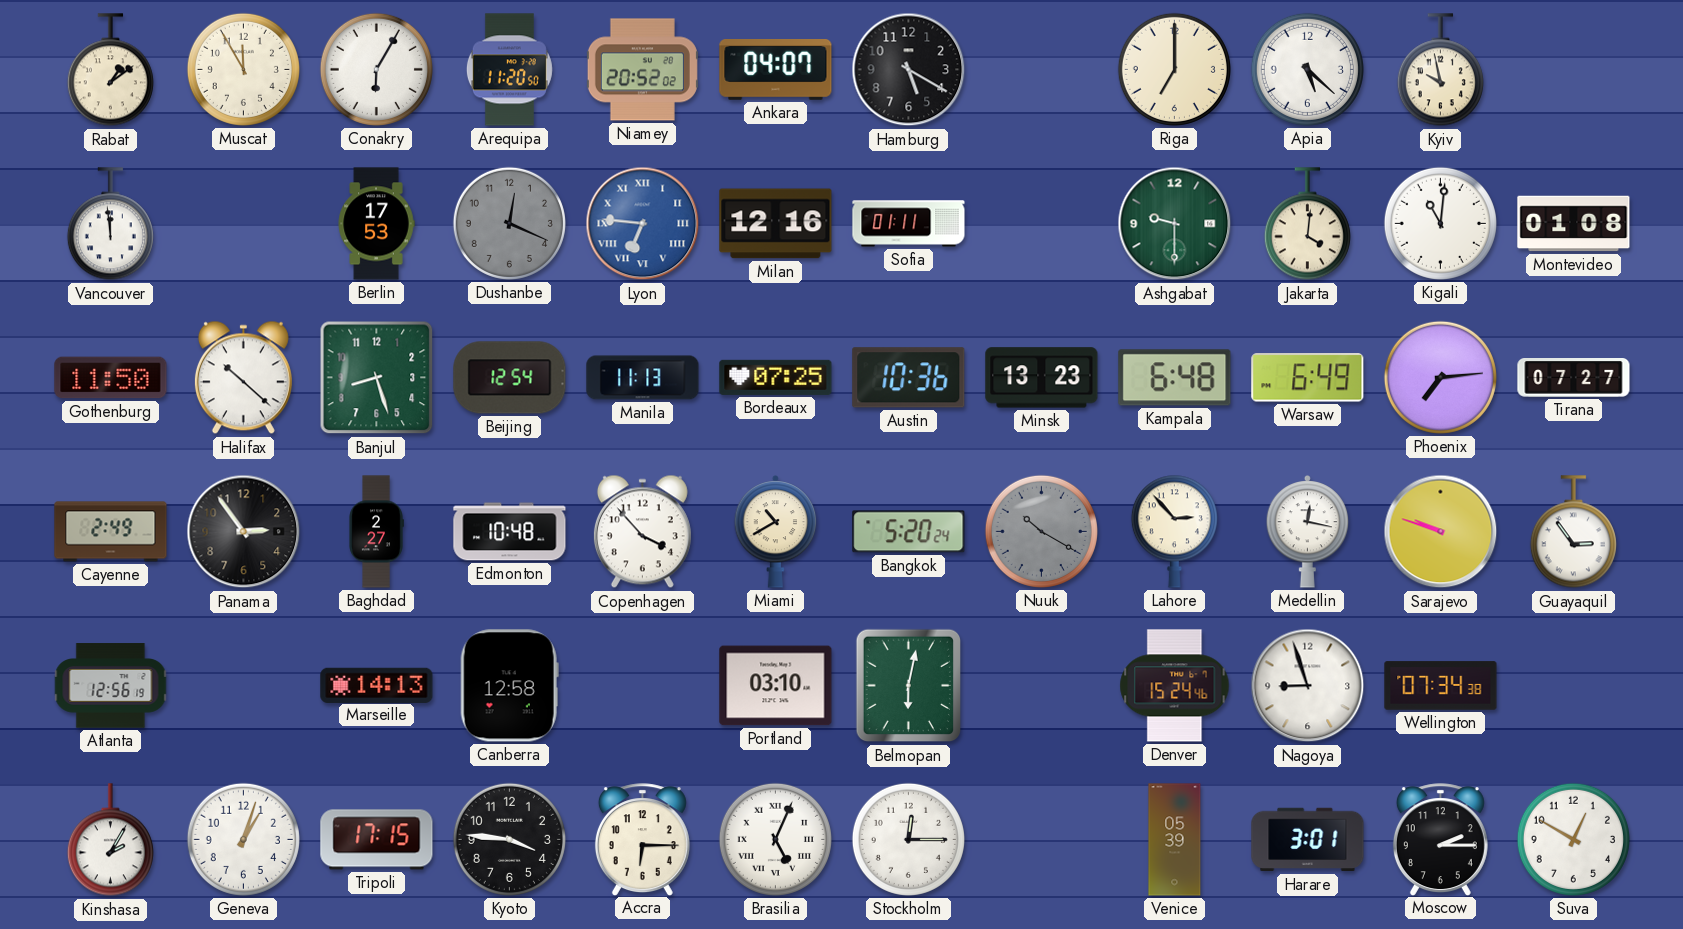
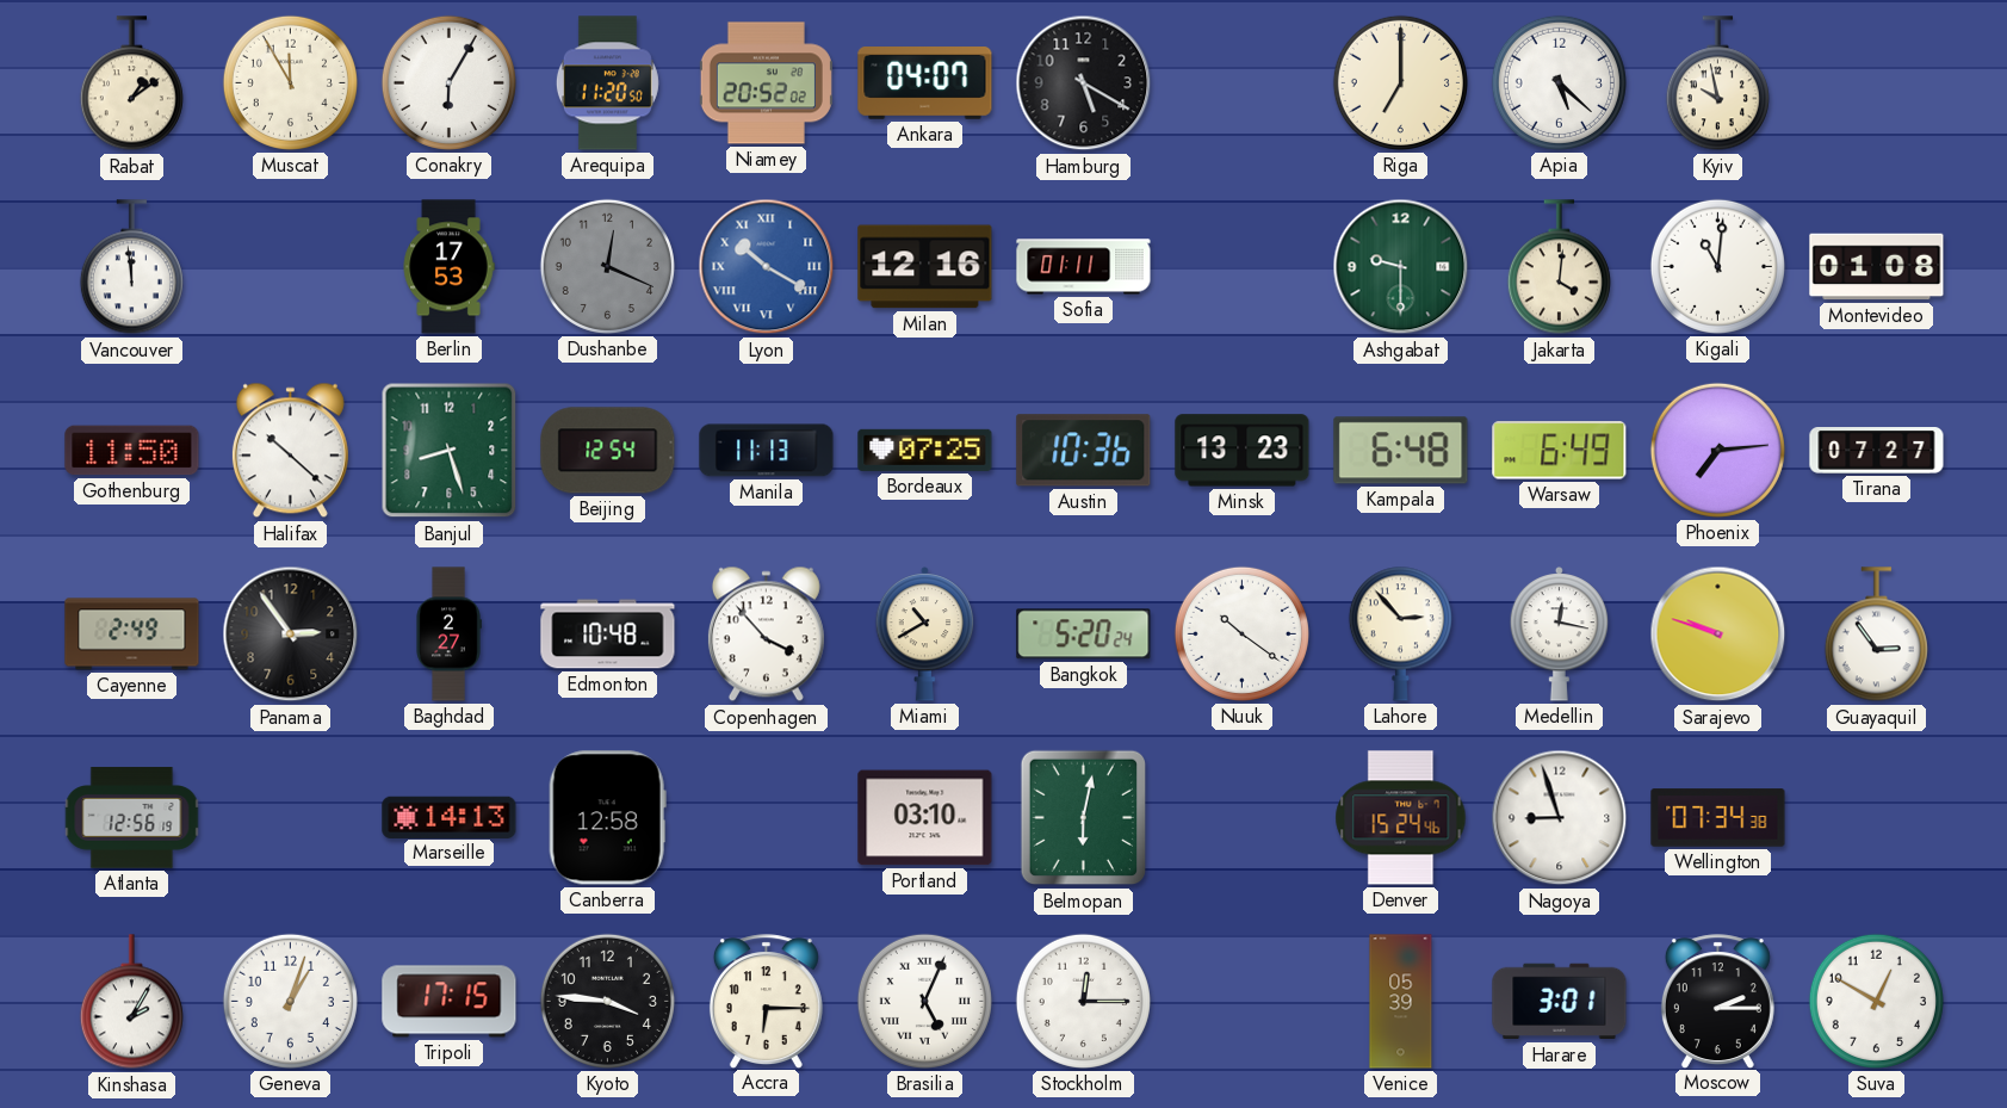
Lyon: 6:46 -> 10:20 (767, 267)
Nuuk: 10:20 -> 10:21 (1241, 633)
Nuuk dial: grey -> white (1241, 633)
